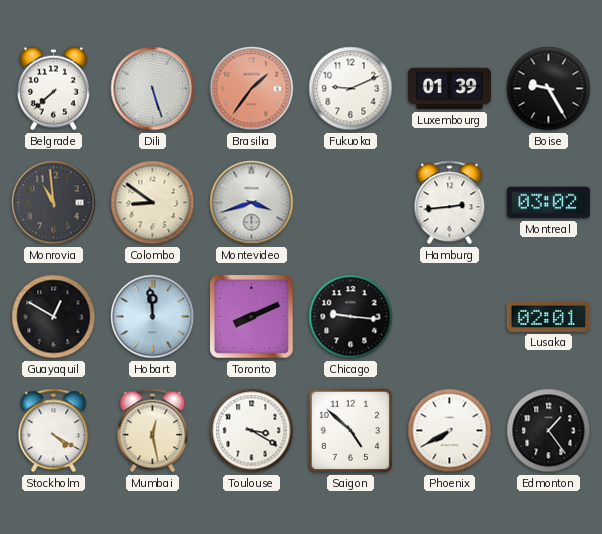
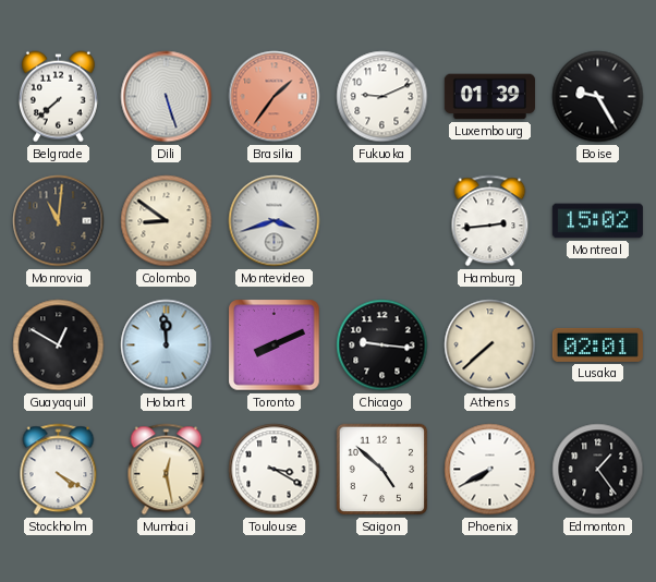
Monrovia: 10:59 -> 11:01 (59, 221)
Montreal: 03:02 -> 15:02 (597, 221)
Athens: none -> 7:38 (490, 345)
